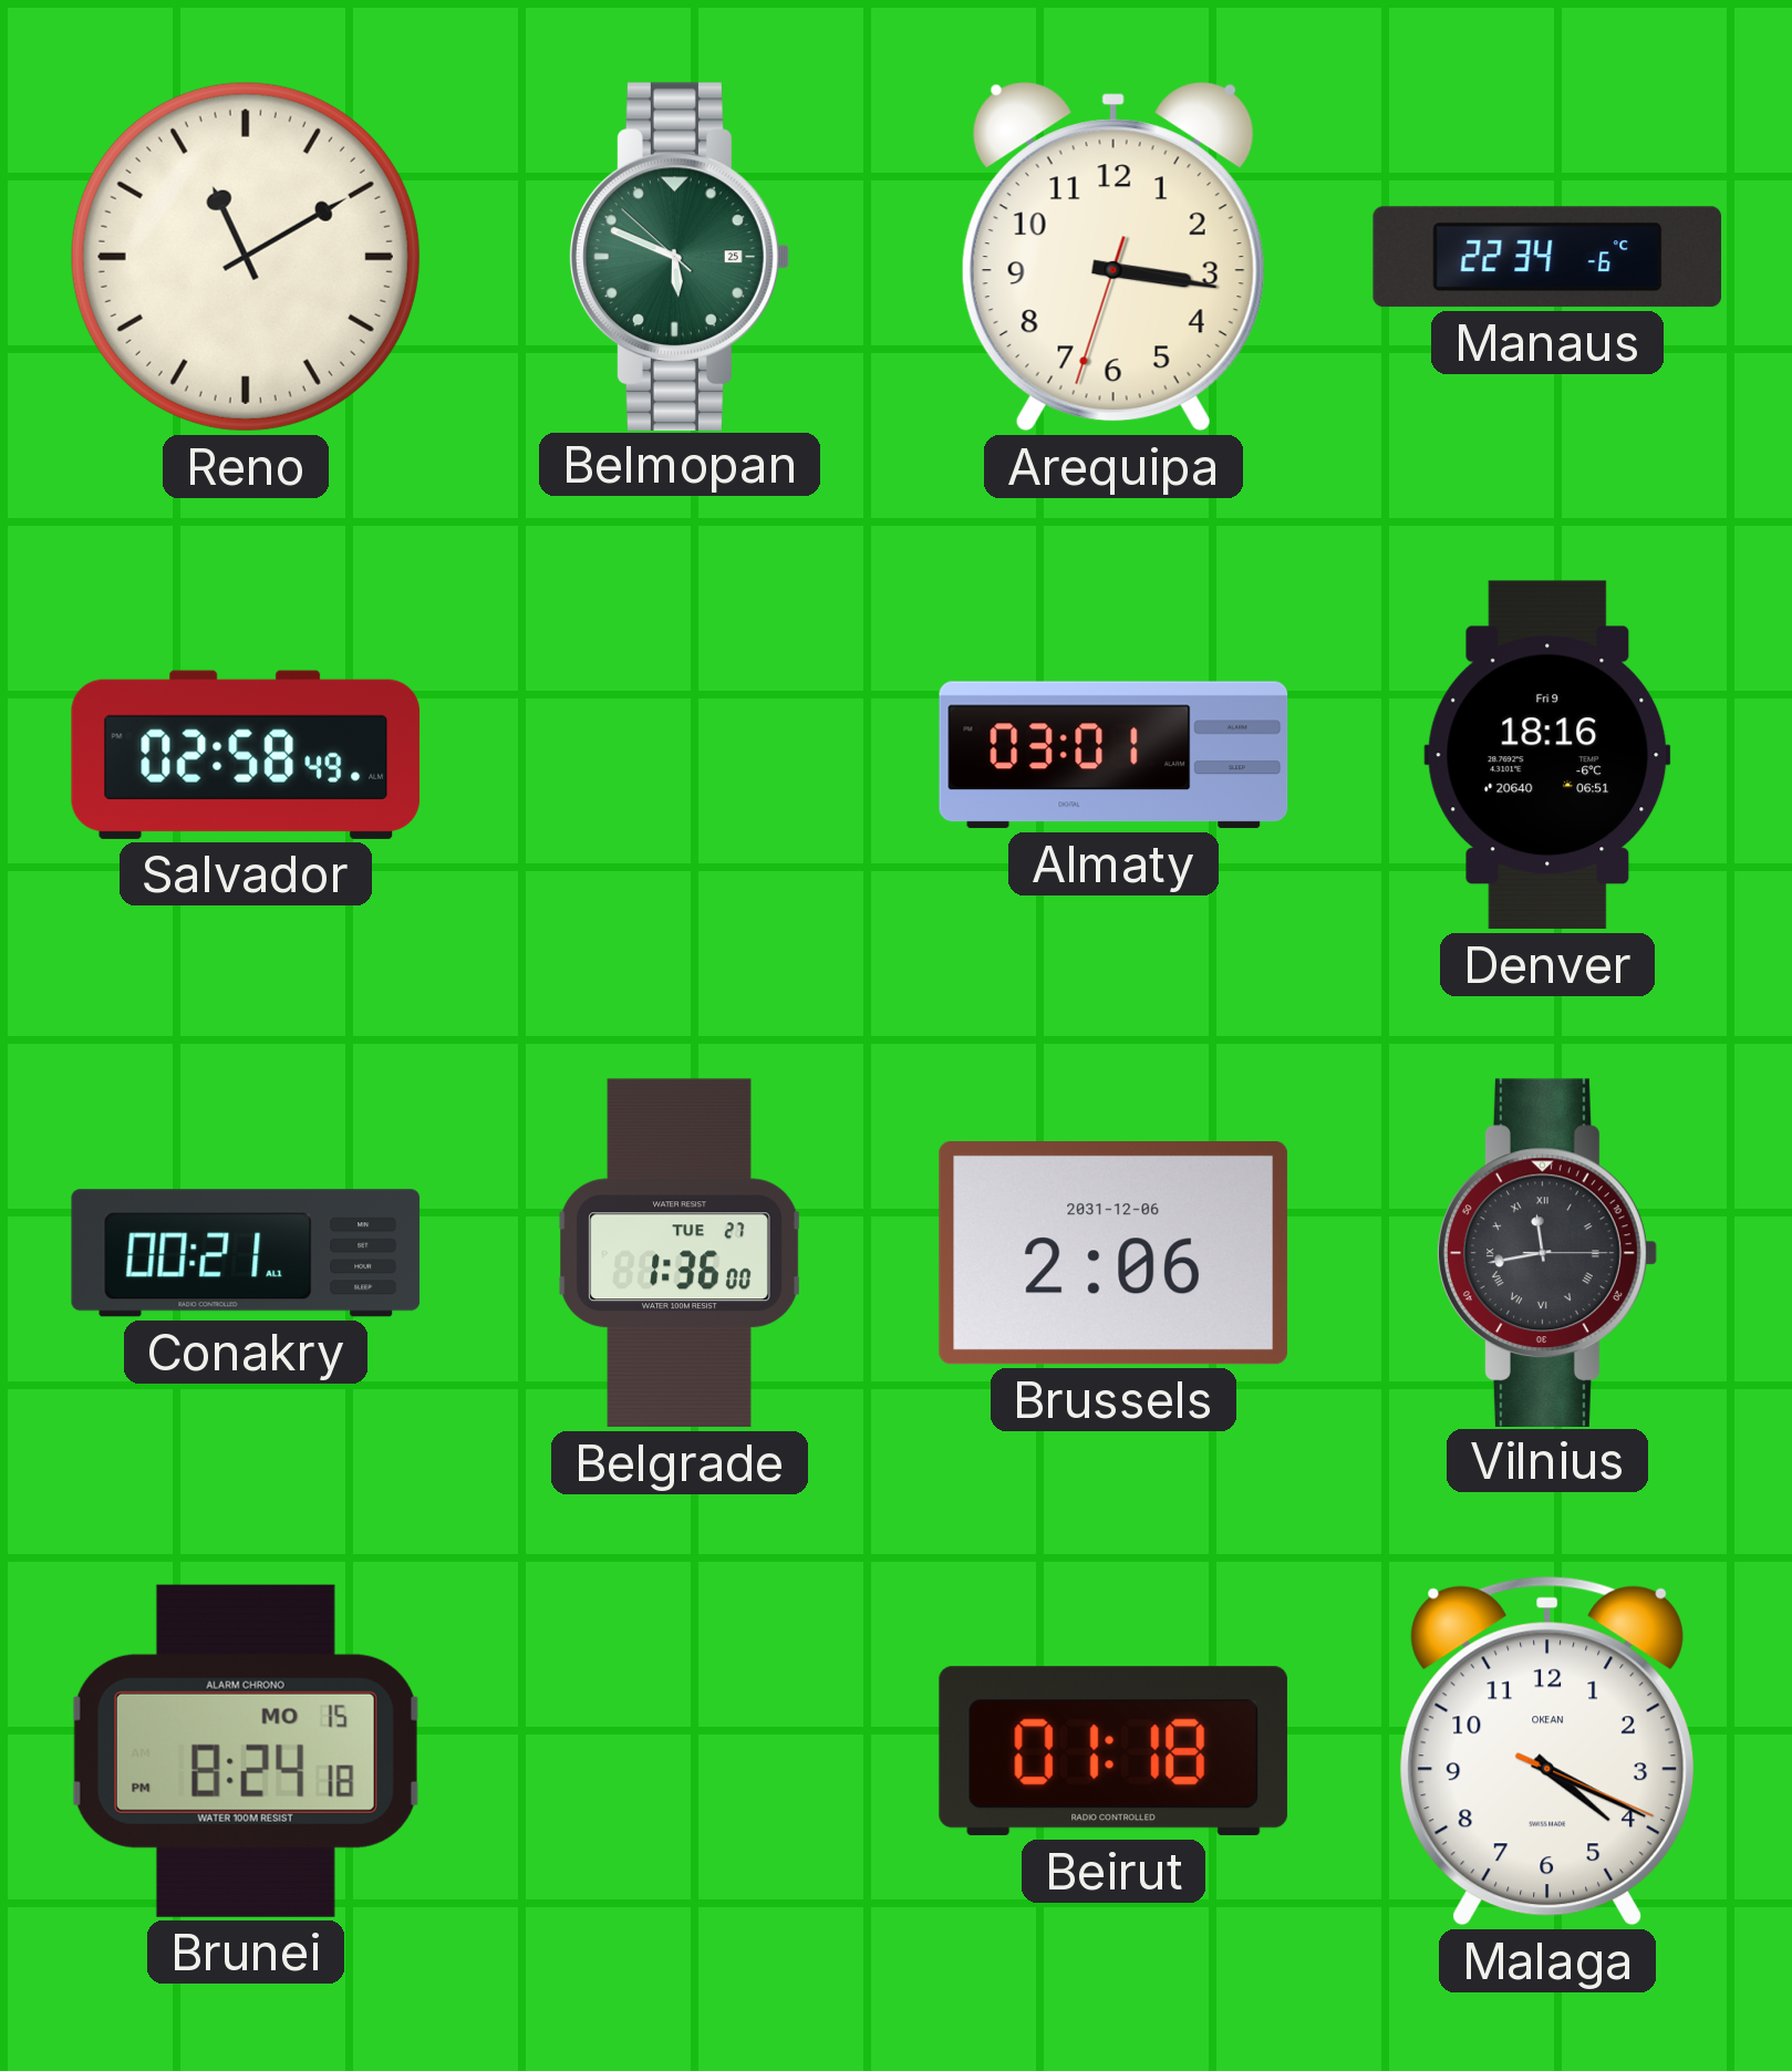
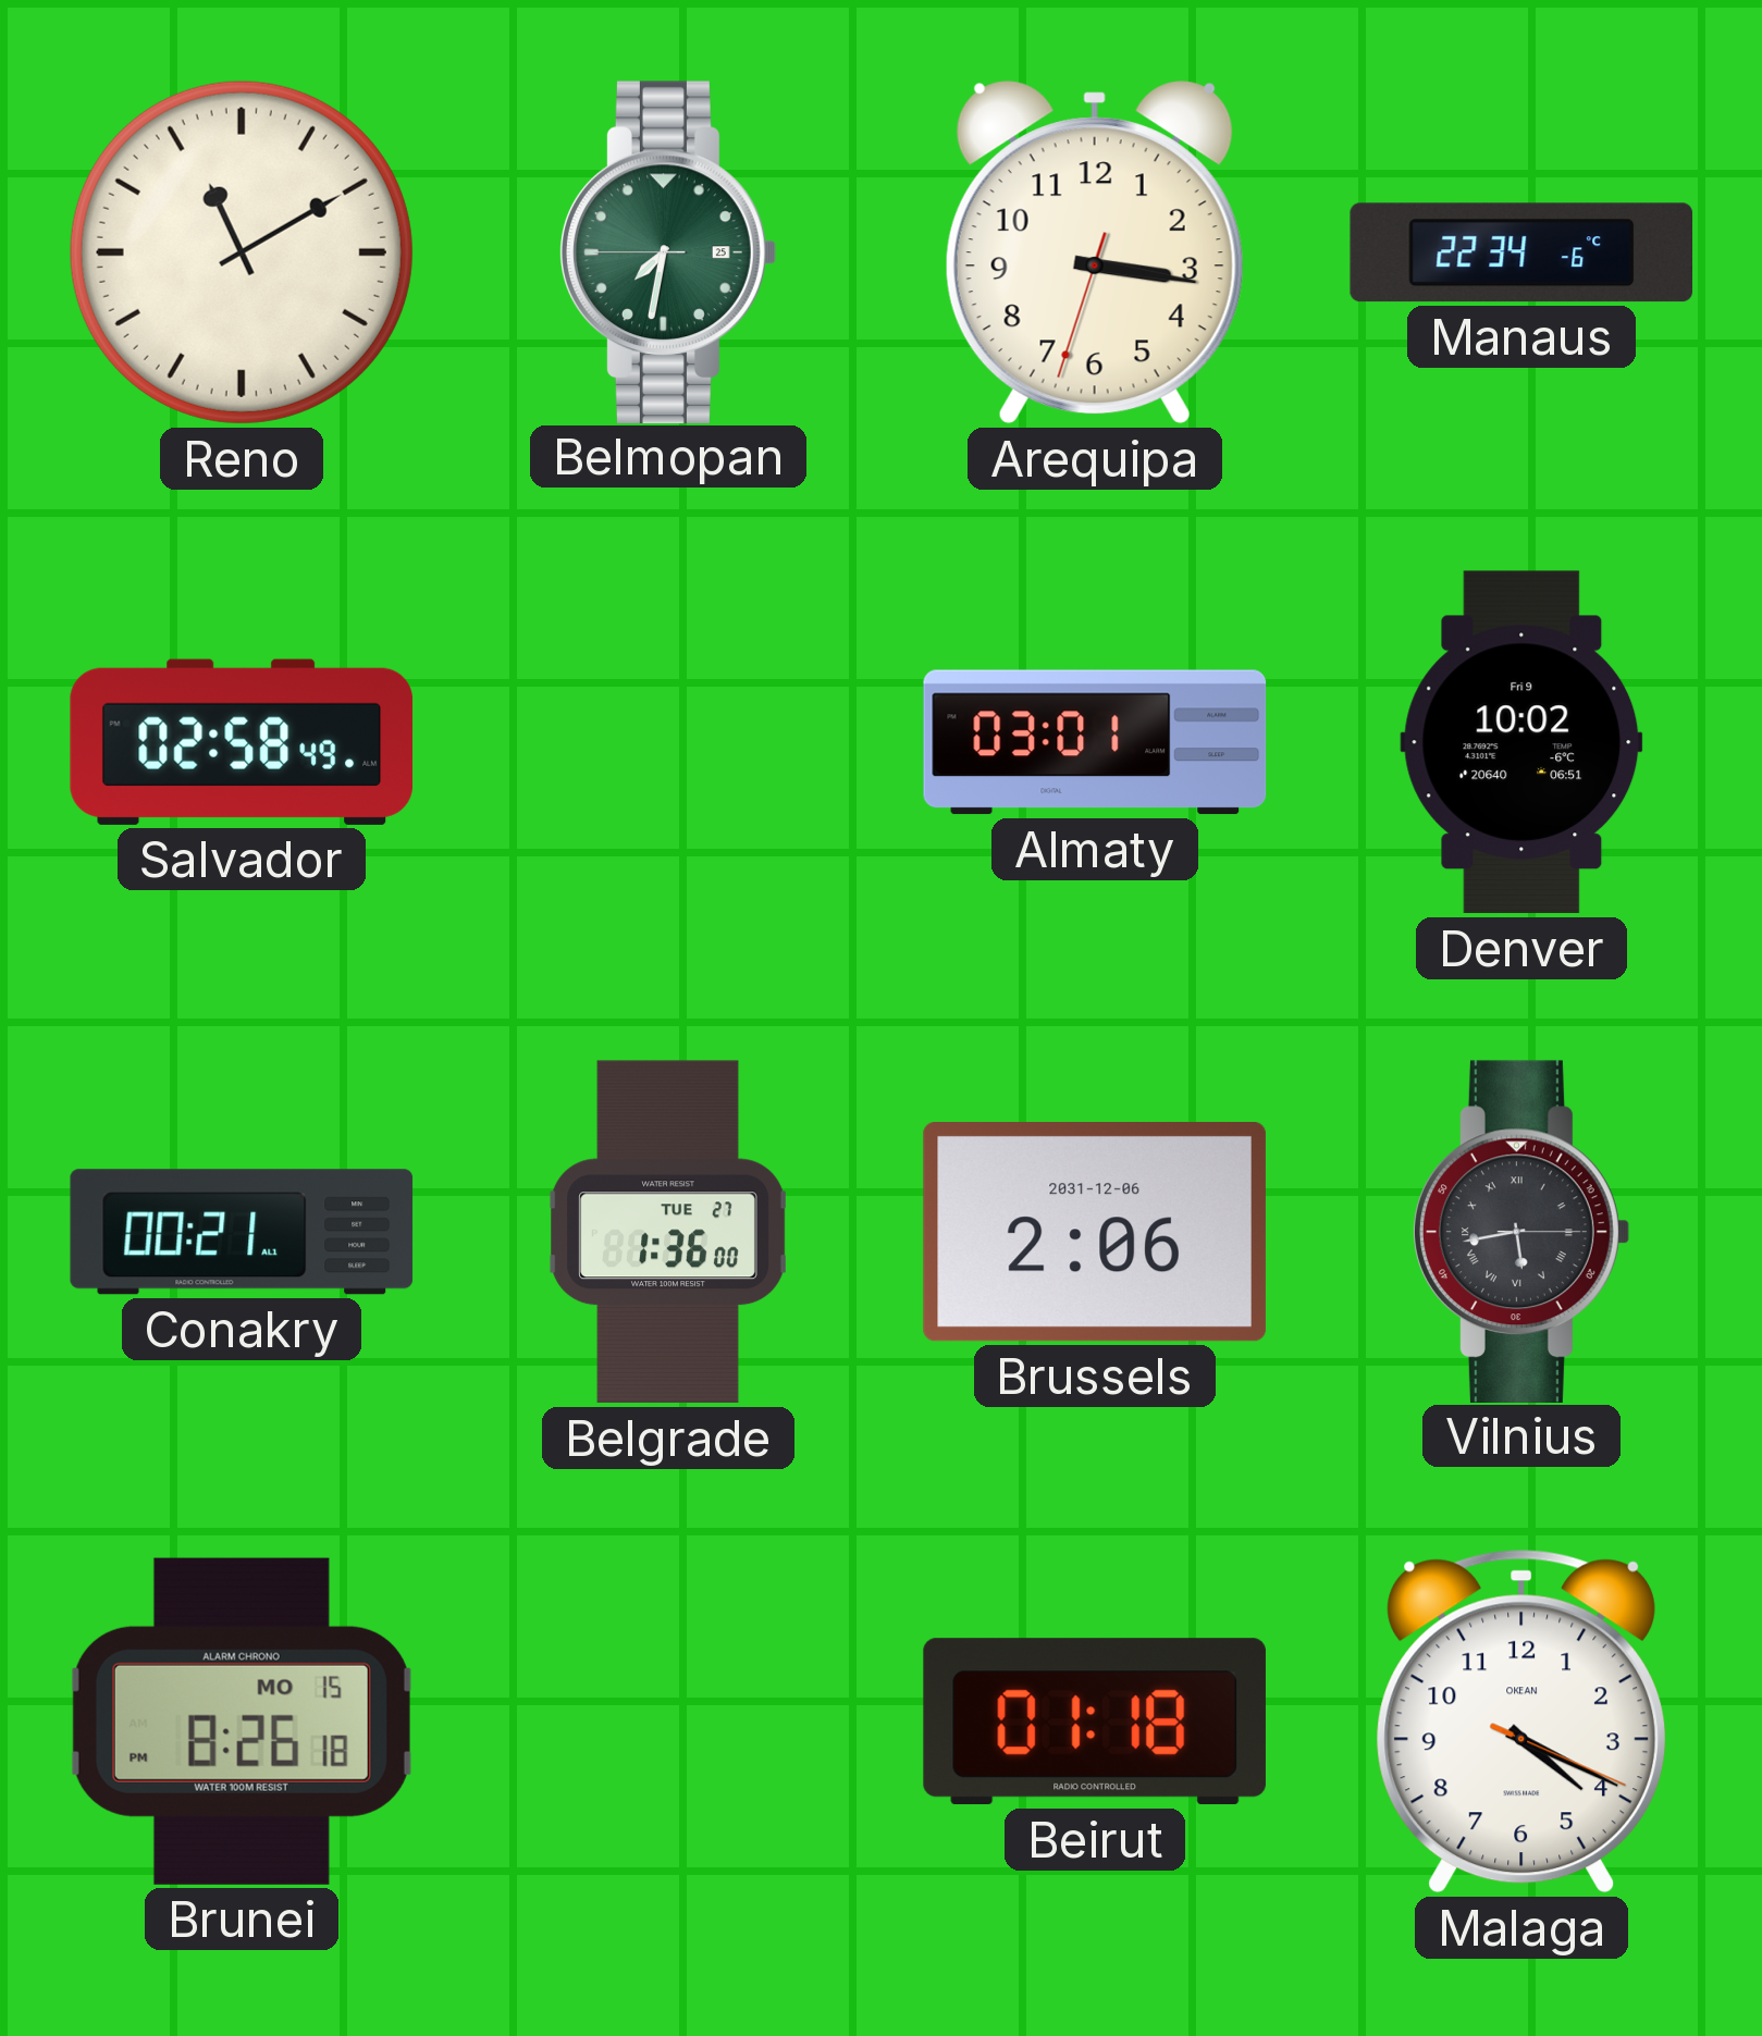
Belmopan: 5:48 -> 7:31 (668, 251)
Denver: 18:16 -> 10:02 (1521, 742)
Vilnius: 11:43 -> 5:43 (1521, 1231)
Brunei: 8:24 -> 8:26 (242, 1722)
